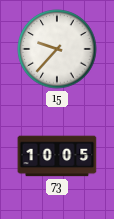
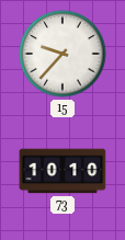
73: 10:05 -> 10:10 (63, 171)
